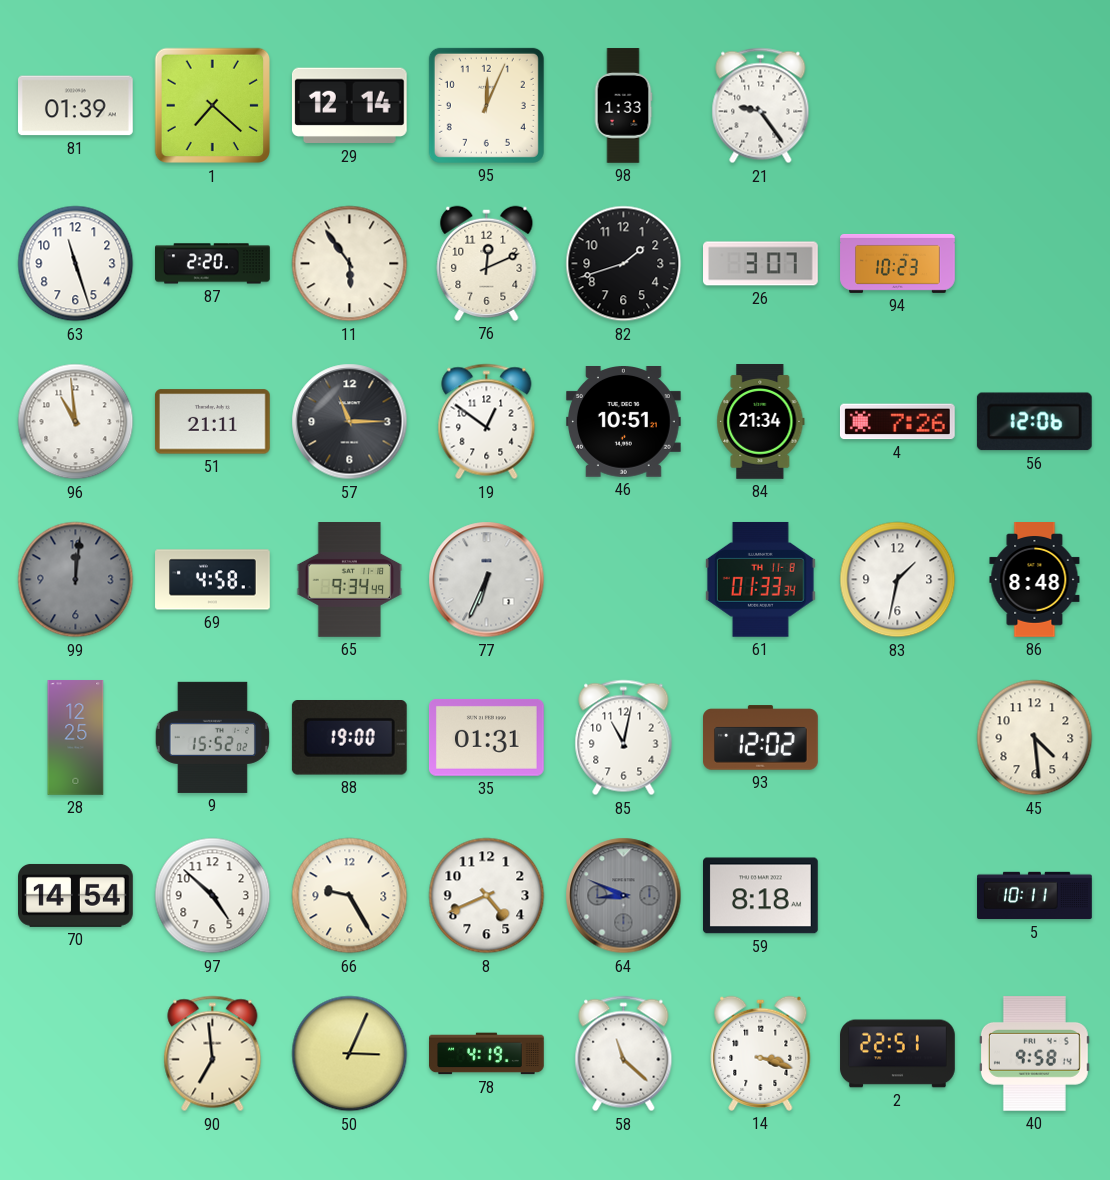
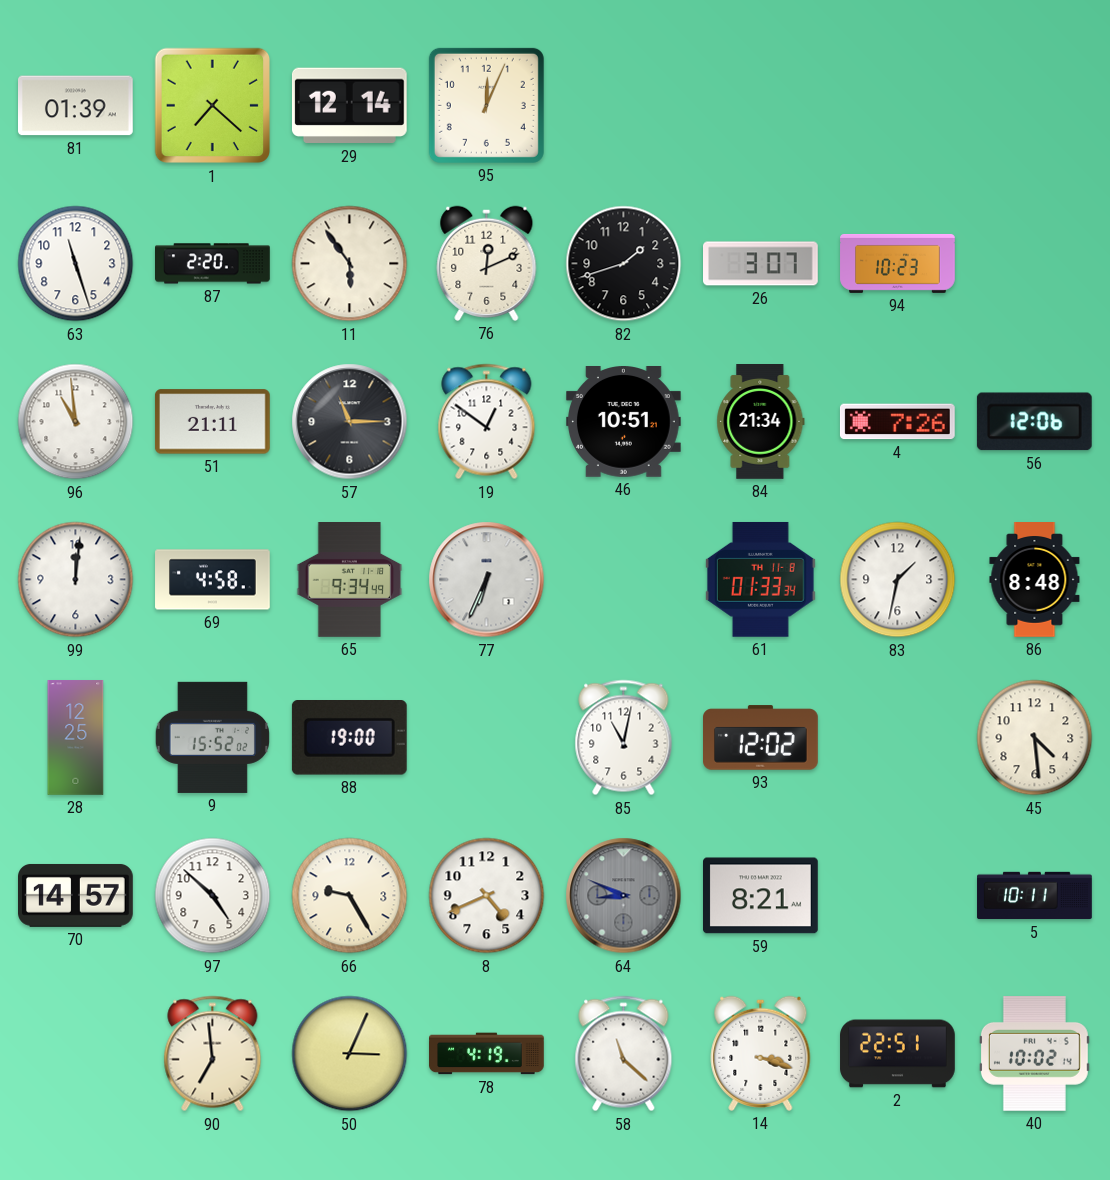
98: 1:33 -> none (623, 106)
21: 9:24 -> none (761, 106)
99 dial: grey -> white (76, 580)
35: 01:31 -> none (487, 737)
70: 14:54 -> 14:57 (76, 896)
59: 8:18 -> 8:21 (761, 896)
40: 9:58 -> 10:02 (1034, 1054)
